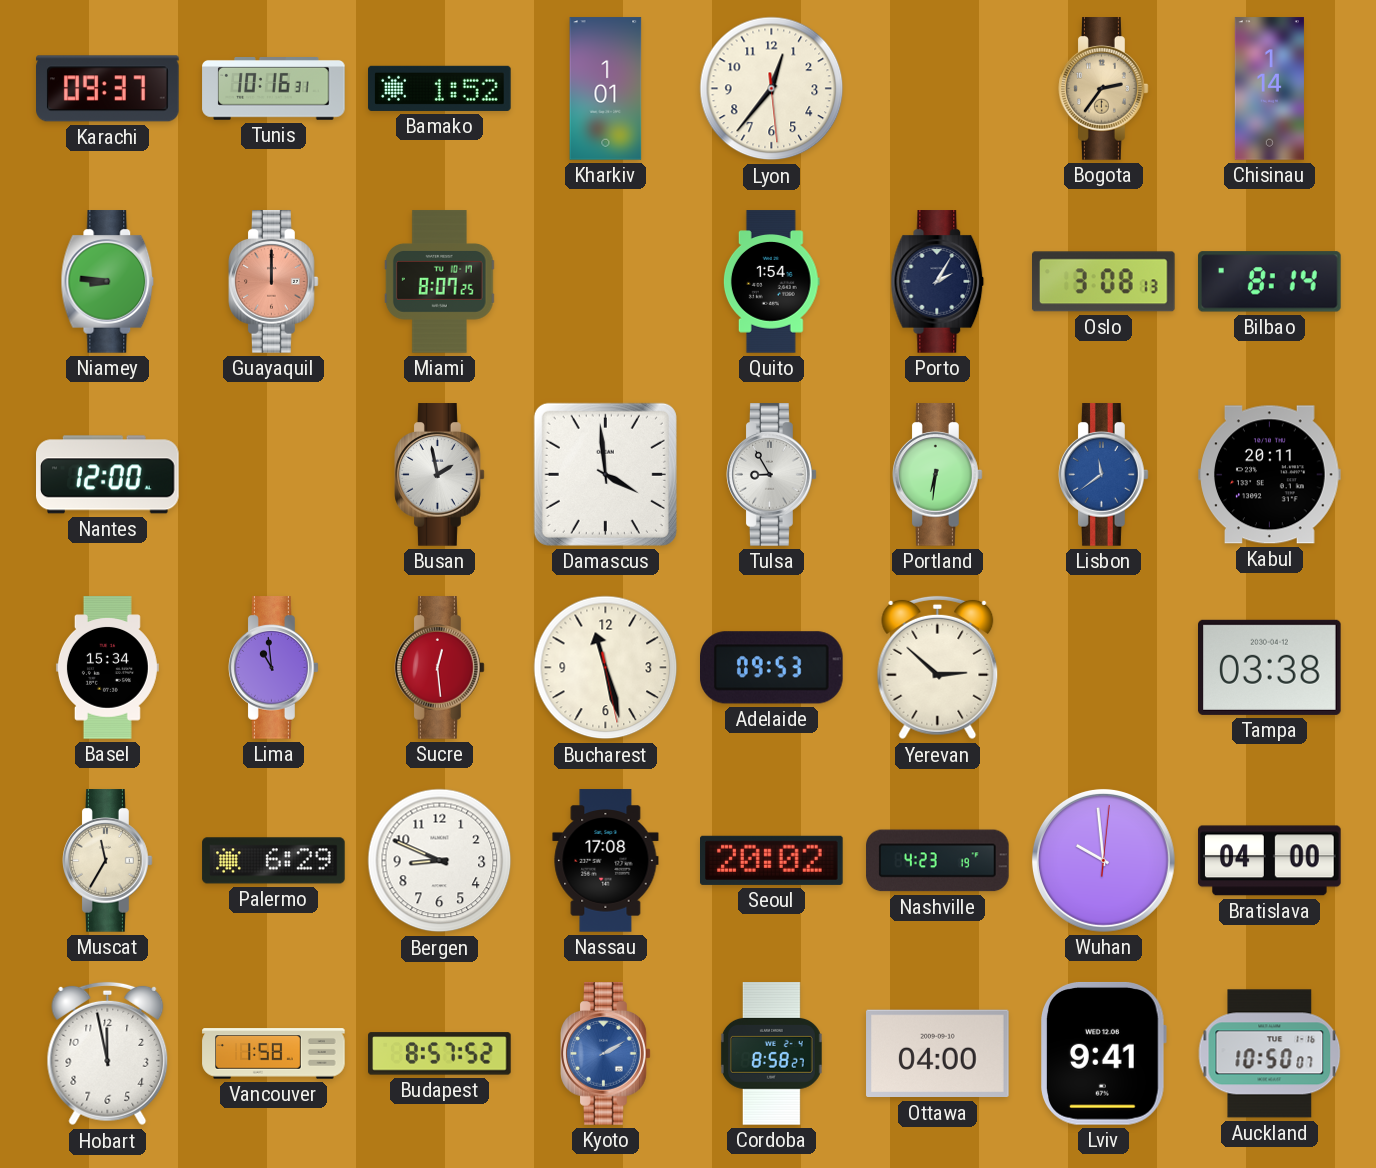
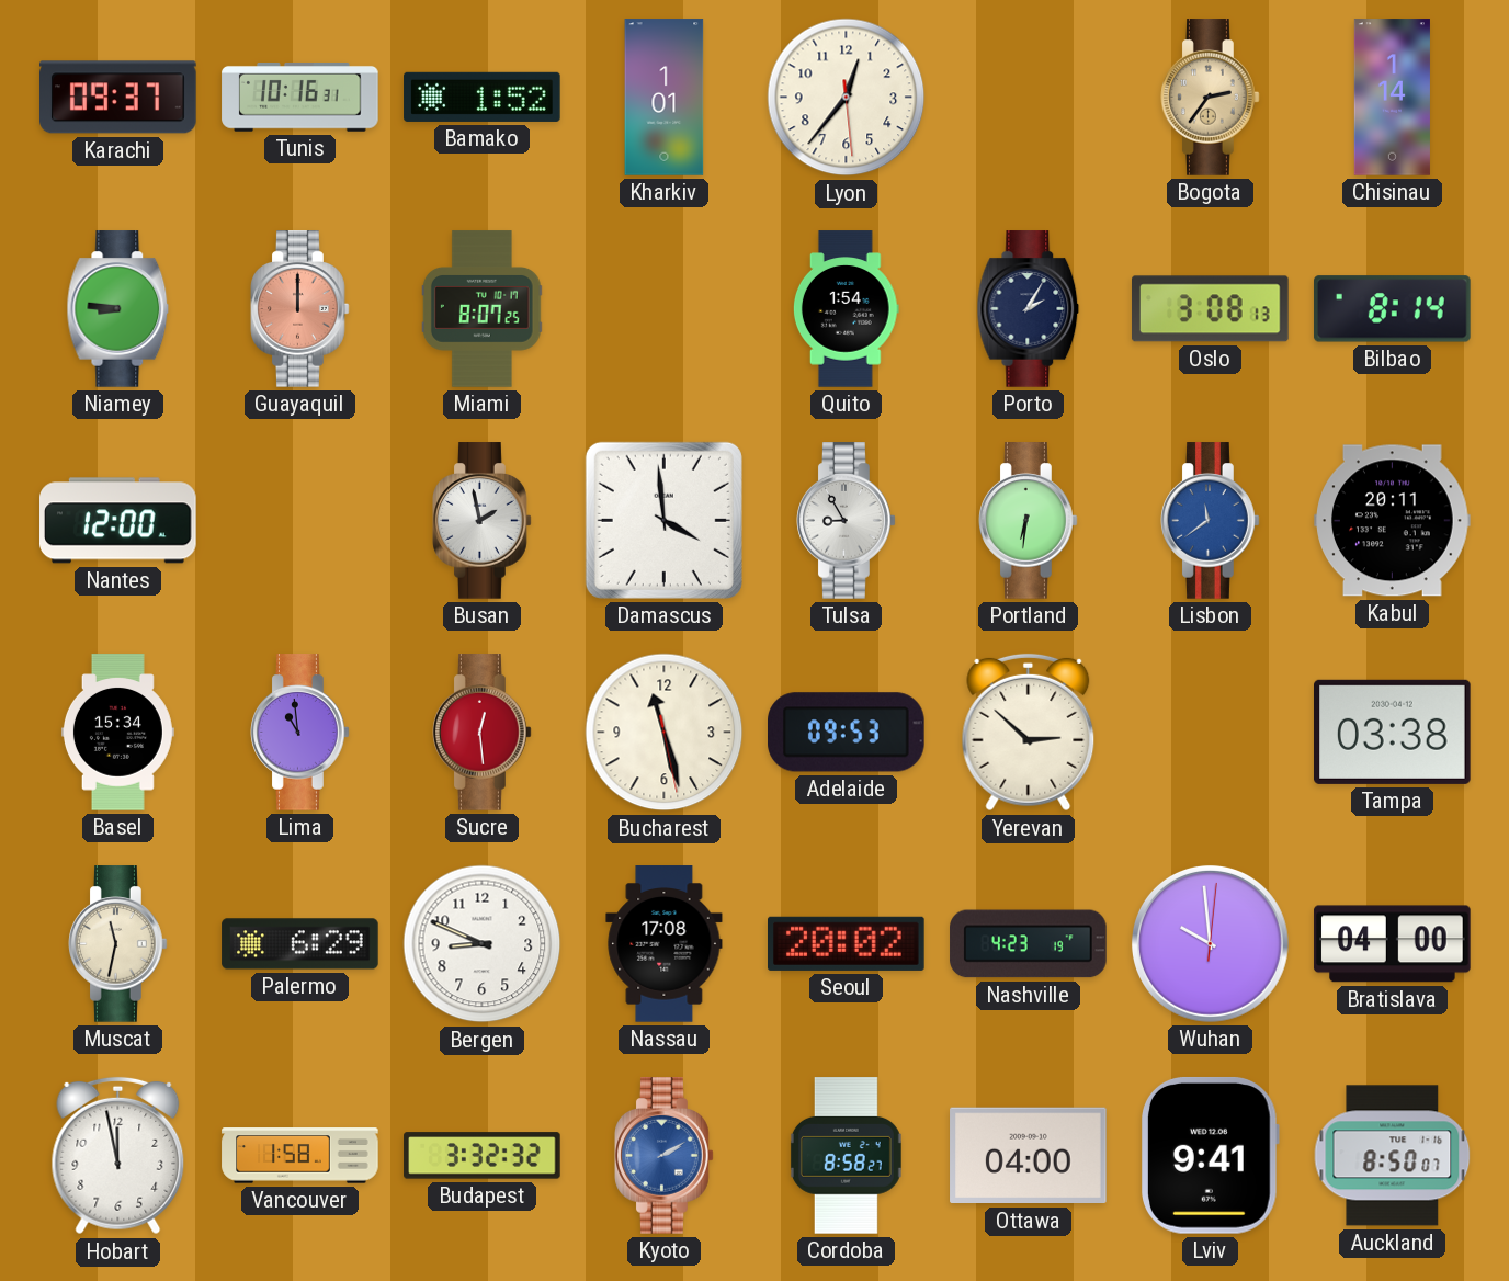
Muscat: 11:35 -> 11:32 (118, 944)
Budapest: 8:57 -> 3:32 (483, 1156)
Auckland: 10:50 -> 8:50 (1393, 1156)
